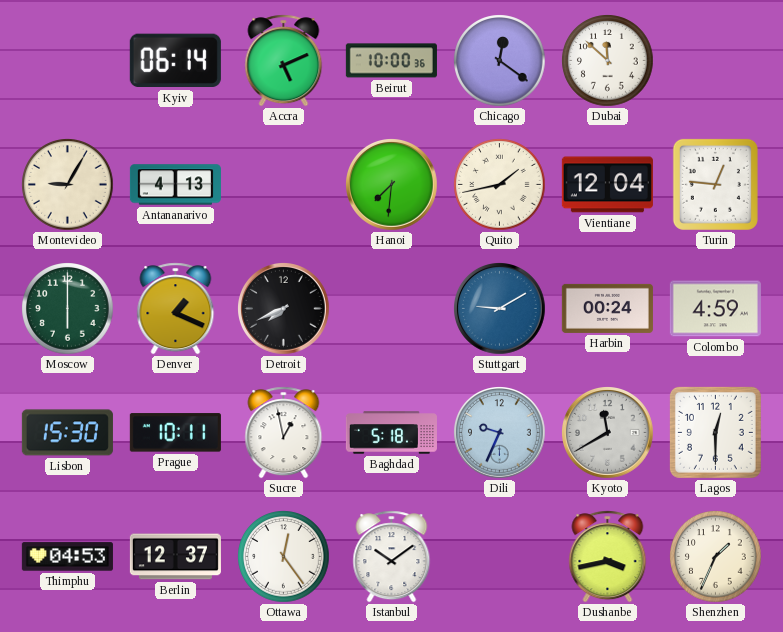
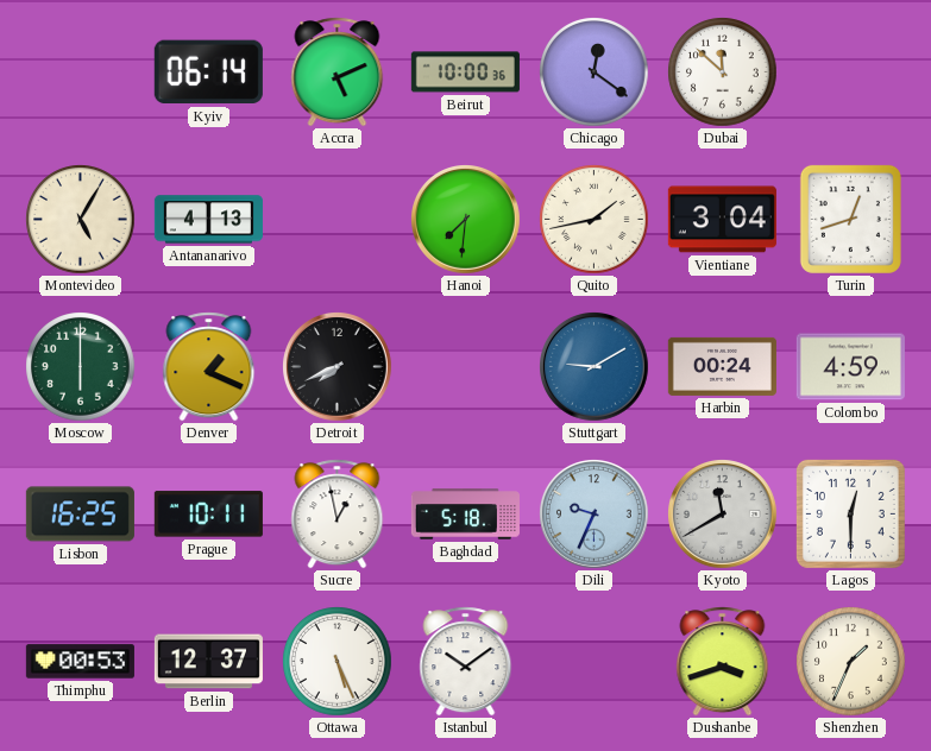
Montevideo: 9:05 -> 5:05 (81, 220)
Vientiane: 12:04 -> 3:04 (722, 220)
Turin: 12:46 -> 12:42 (850, 219)
Lisbon: 15:30 -> 16:25 (80, 515)
Thimphu: 04:53 -> 00:53 (80, 662)
Ottawa: 12:24 -> 5:26 (338, 662)
Dushanbe: 3:43 -> 3:42 (723, 662)
